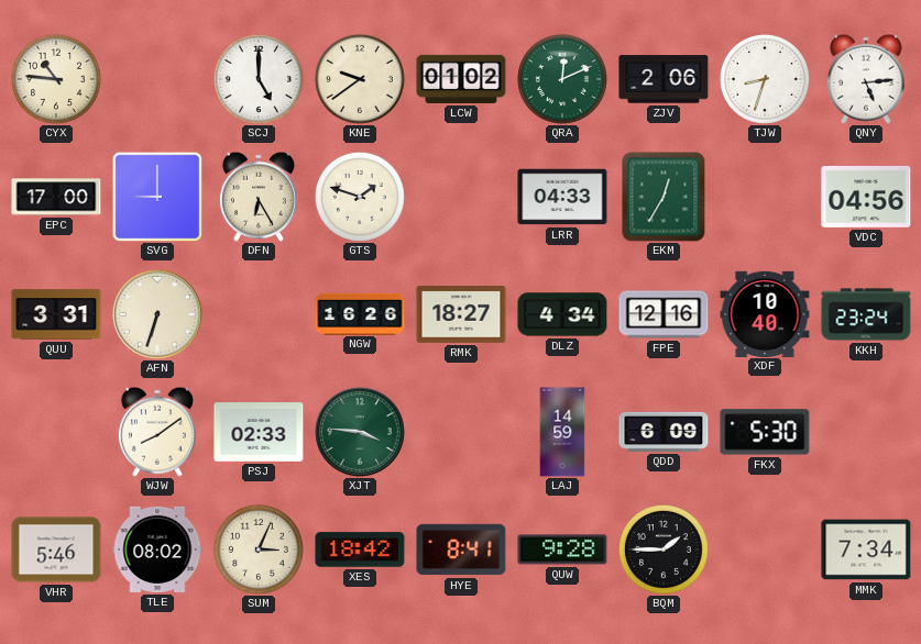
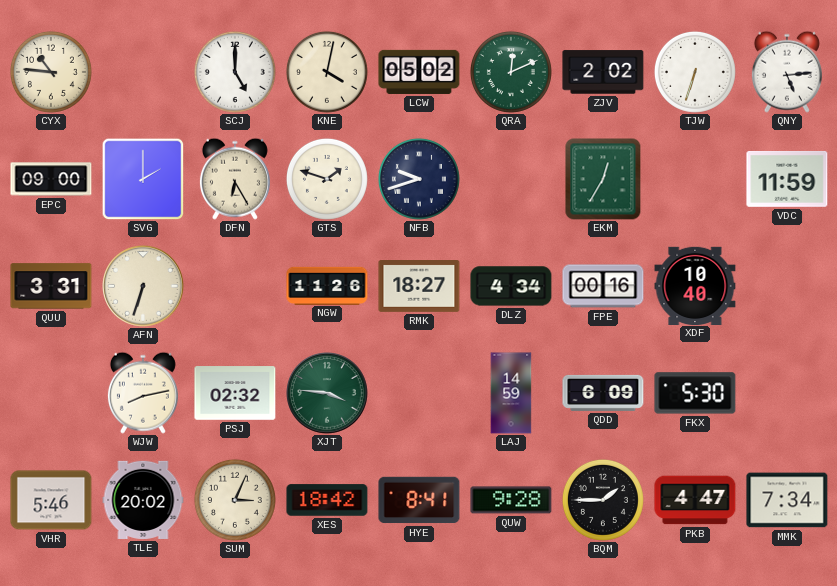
KNE: 9:39 -> 4:02 (327, 72)
LCW: 01:02 -> 05:02 (419, 72)
ZJV: 2:06 -> 2:02 (603, 72)
TJW: 8:33 -> 6:33 (695, 72)
EPC: 17:00 -> 09:00 (51, 179)
SVG: 9:00 -> 2:00 (143, 179)
NFB: none -> 9:42 (419, 179)
LRR: 04:33 -> none (562, 197)
VDC: 04:56 -> 11:59 (787, 179)
NGW: 16:26 -> 11:26 (327, 285)
FPE: 12:16 -> 00:16 (603, 286)
KKH: 23:24 -> none (866, 314)
WJW: 8:09 -> 8:13 (143, 393)
PSJ: 02:33 -> 02:32 (235, 393)
TLE: 08:02 -> 20:02 (143, 500)
PKB: none -> 4:47 (695, 500)
